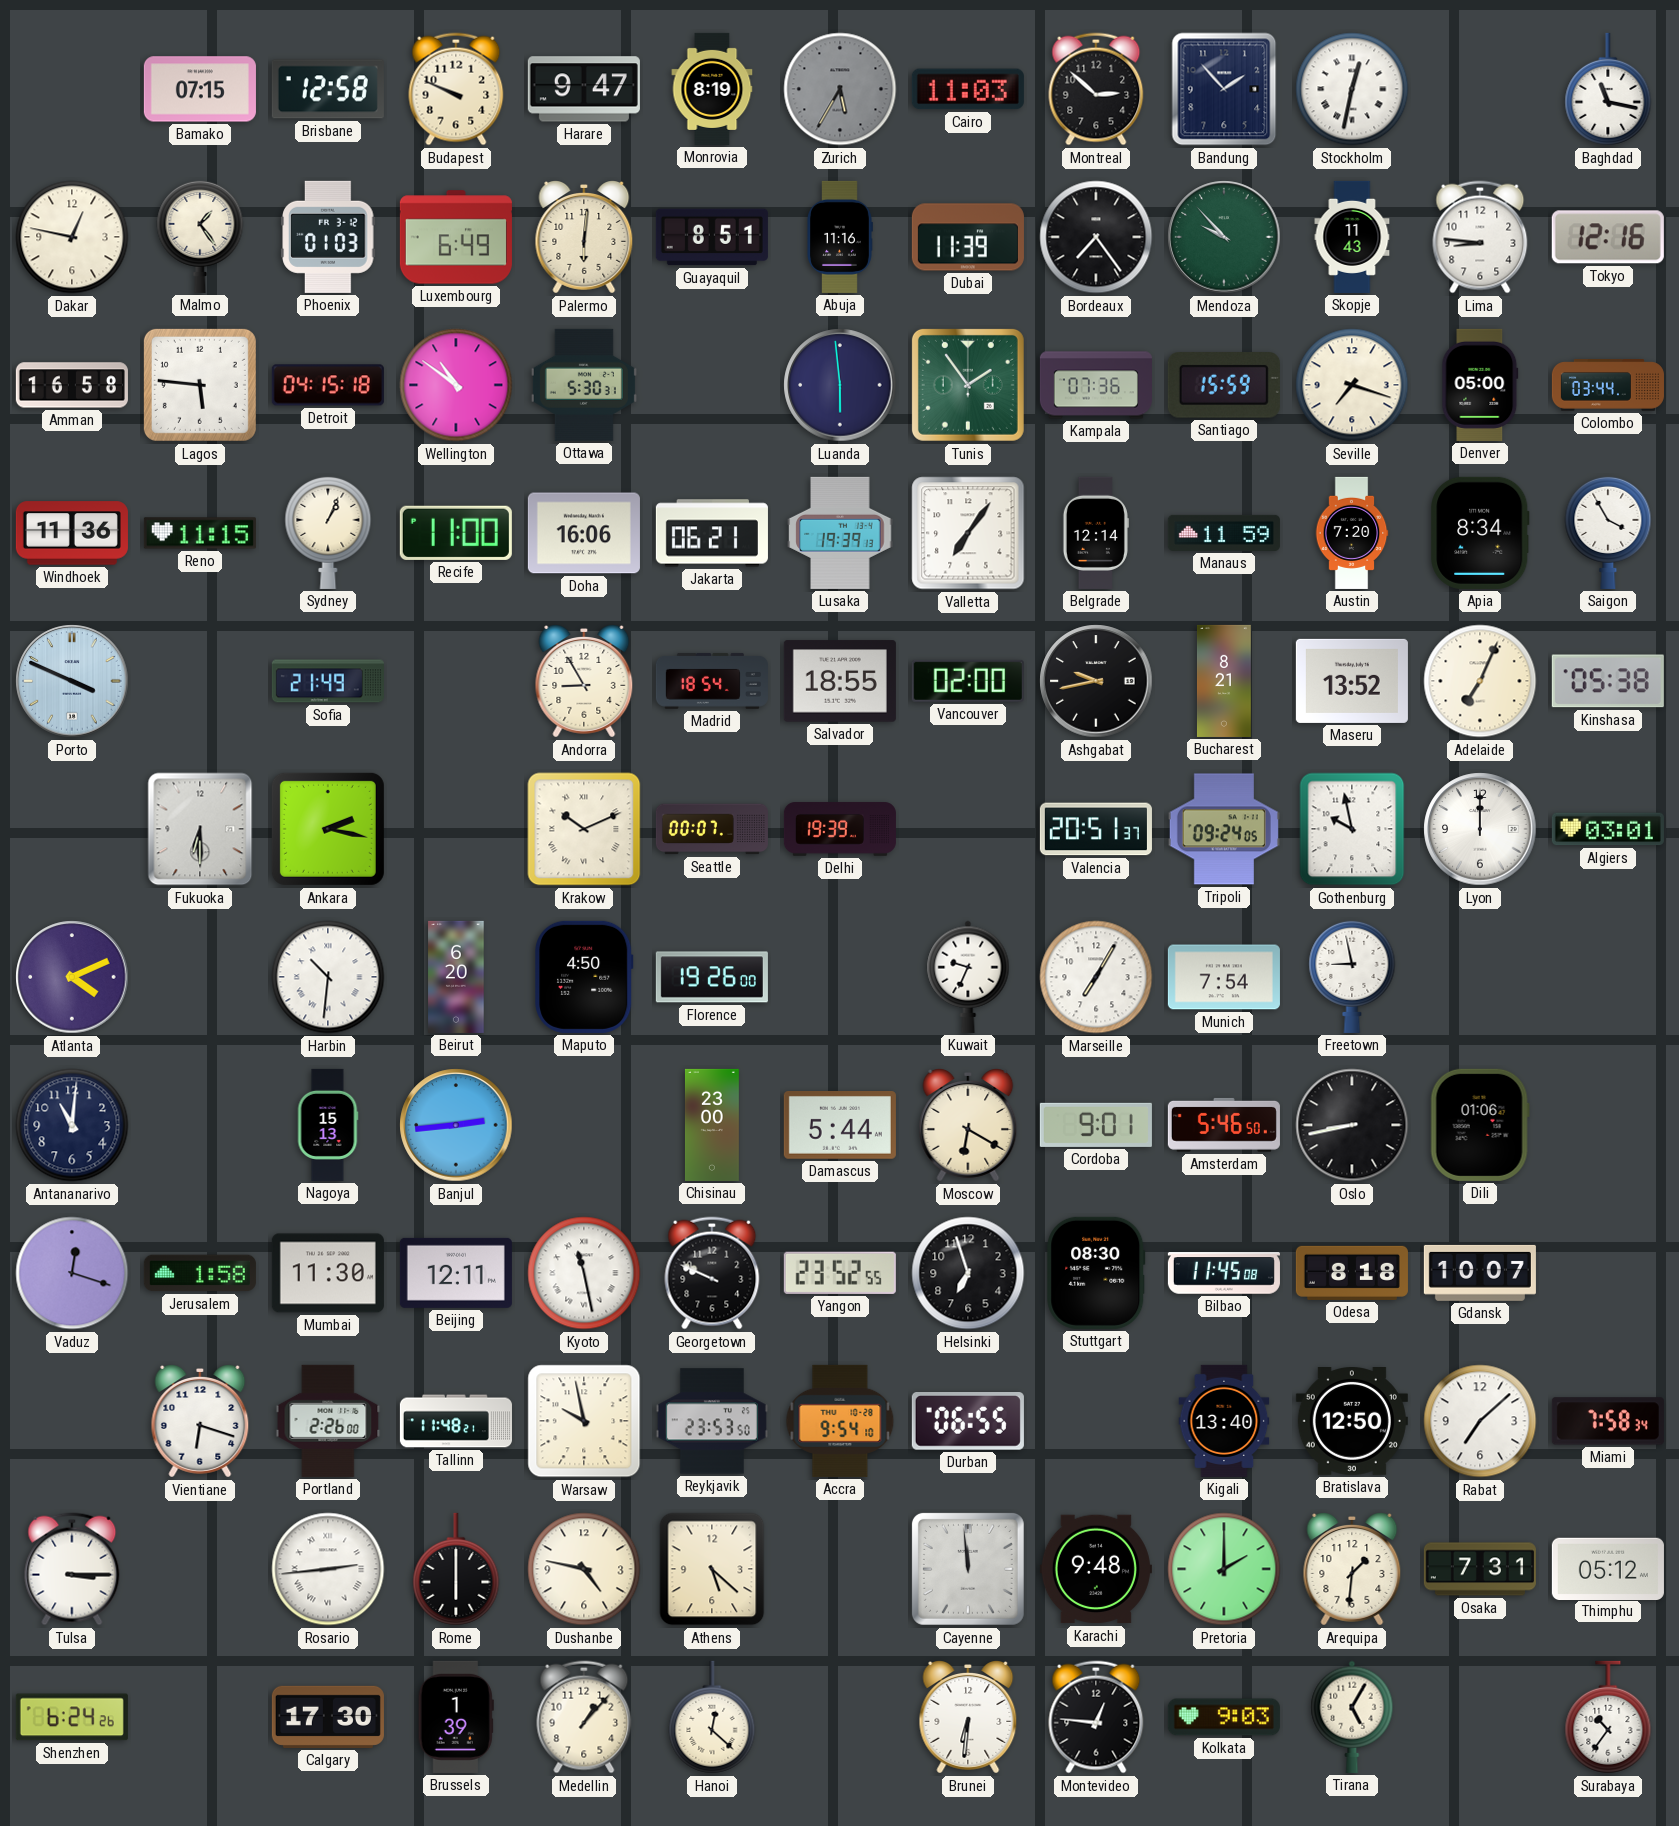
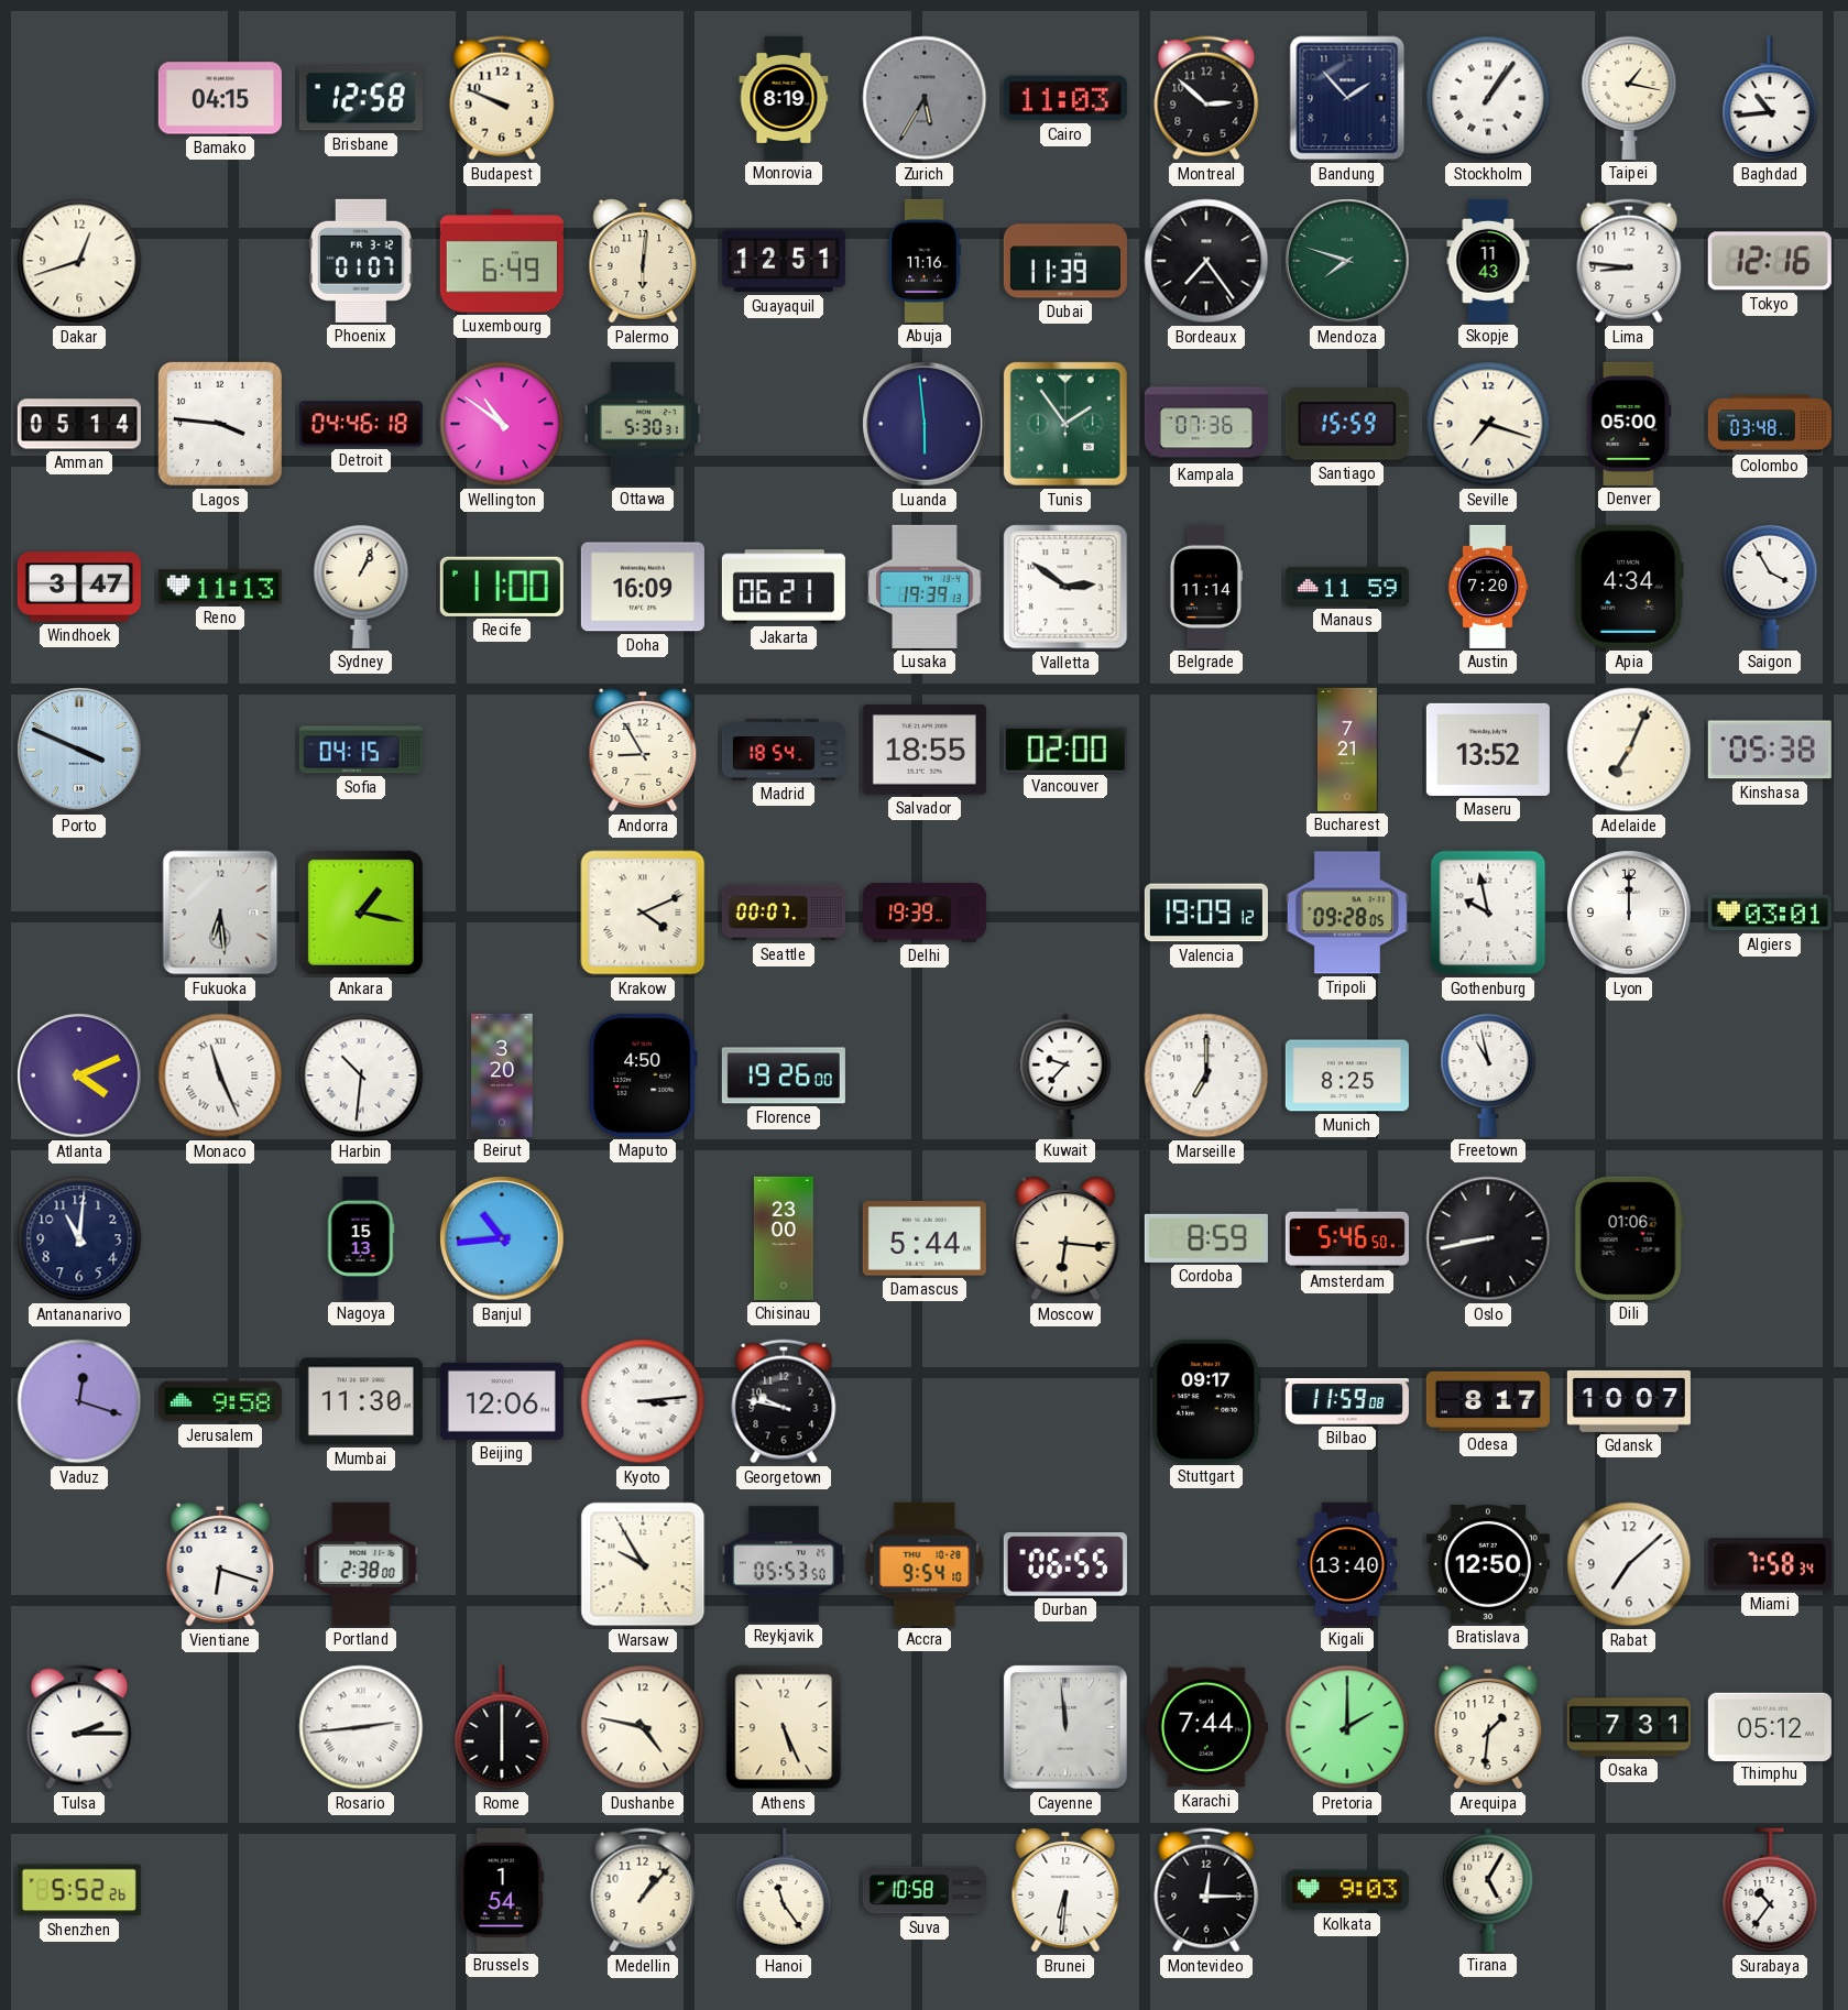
Bamako: 07:15 -> 04:15 (220, 98)
Harare: 9:47 -> none (584, 89)
Stockholm: 12:32 -> 1:06 (1488, 98)
Taipei: none -> 1:17 (1629, 97)
Baghdad: 11:17 -> 10:44 (1770, 98)
Dakar: 12:47 -> 12:42 (79, 261)
Malmo: 1:24 -> none (200, 236)
Phoenix: 01:03 -> 01:07 (361, 261)
Guayaquil: 8:51 -> 12:51 (784, 261)
Mendoza: 9:53 -> 7:48 (1347, 261)
Amman: 16:58 -> 05:14 (79, 424)
Lagos: 5:46 -> 3:46 (220, 424)
Detroit: 04:15 -> 04:46 (361, 424)
Colombo: 03:44 -> 03:48 (1770, 424)
Windhoek: 11:36 -> 3:47 (79, 587)
Reno: 11:15 -> 11:13 (220, 587)
Doha: 16:06 -> 16:09 (643, 587)
Valletta: 7:06 -> 2:51 (1065, 587)
Belgrade: 12:14 -> 11:14 (1205, 587)
Apia: 8:34 -> 4:34 (1629, 587)
Sofia: 21:49 -> 04:15 (361, 750)
Ashgabat: 9:43 -> none (1096, 681)
Bucharest: 8:21 -> 7:21 (1347, 750)
Fukuoka: 6:30 -> 6:29 (220, 913)
Ankara: 2:17 -> 1:17 (361, 913)
Krakow: 10:11 -> 4:11 (643, 913)
Valencia: 20:51 -> 19:09 (1206, 913)
Tripoli: 09:24 -> 09:28 (1347, 913)
Monaco: none -> 11:26 (220, 1075)
Beirut: 6:20 -> 3:20 (502, 1075)
Kuwait: 9:34 -> 9:37 (1065, 1075)
Marseille: 7:05 -> 7:00 (1206, 1075)
Munich: 7:54 -> 8:25 (1347, 1075)
Freetown: 8:58 -> 10:58 (1488, 1074)
Banjul: 2:44 -> 10:44 (502, 1238)
Moscow: 6:20 -> 6:16 (1065, 1239)
Cordoba: 9:01 -> 8:59 (1206, 1238)
Jerusalem: 1:58 -> 9:58 (220, 1401)
Beijing: 12:11 -> 12:06 (502, 1401)
Kyoto: 11:28 -> 3:14 (643, 1401)
Georgetown: 9:49 -> 9:47 (784, 1401)
Yangon: 23:52 -> none (840, 1273)
Helsinki: 6:57 -> none (968, 1273)
Stuttgart: 08:30 -> 09:17 (1206, 1401)
Bilbao: 11:45 -> 11:59 (1347, 1401)
Odesa: 8:18 -> 8:17 (1488, 1401)
Portland: 2:26 -> 2:38 (361, 1564)
Tallinn: 11:48 -> none (456, 1421)
Warsaw: 9:58 -> 9:55 (643, 1564)
Reykjavik: 23:53 -> 05:53 (784, 1564)
Tulsa: 3:15 -> 2:15 (79, 1727)
Athens: 5:22 -> 5:26 (784, 1727)
Karachi: 9:48 -> 7:44 (1206, 1727)
Shenzhen: 6:24 -> 5:52 (79, 1890)
Calgary: 17:30 -> none (328, 1717)
Brussels: 1:39 -> 1:54 (502, 1890)
Hanoi: 12:22 -> 11:24 (784, 1890)
Suva: none -> 10:58 (925, 1890)
Montevideo: 12:46 -> 12:15 (1206, 1890)
